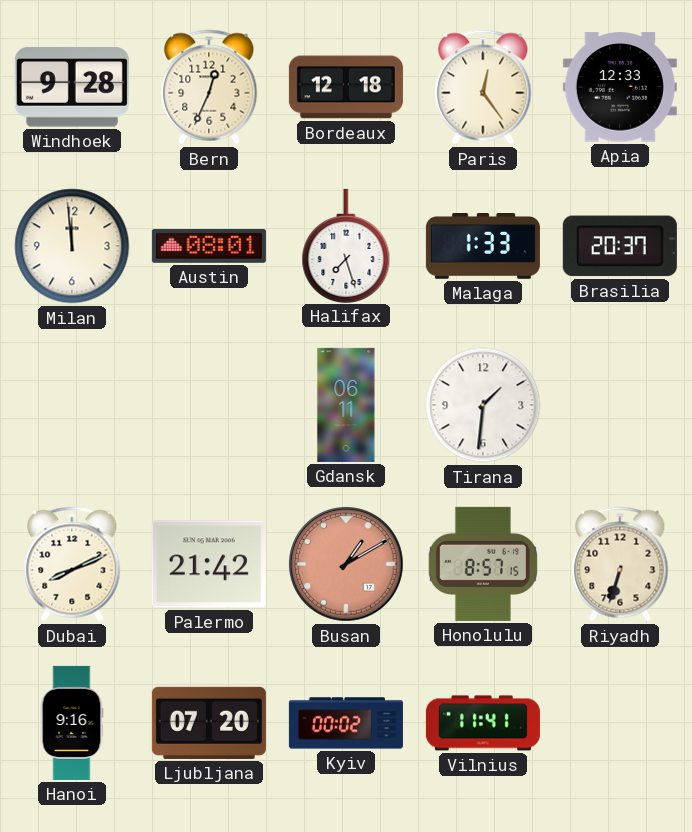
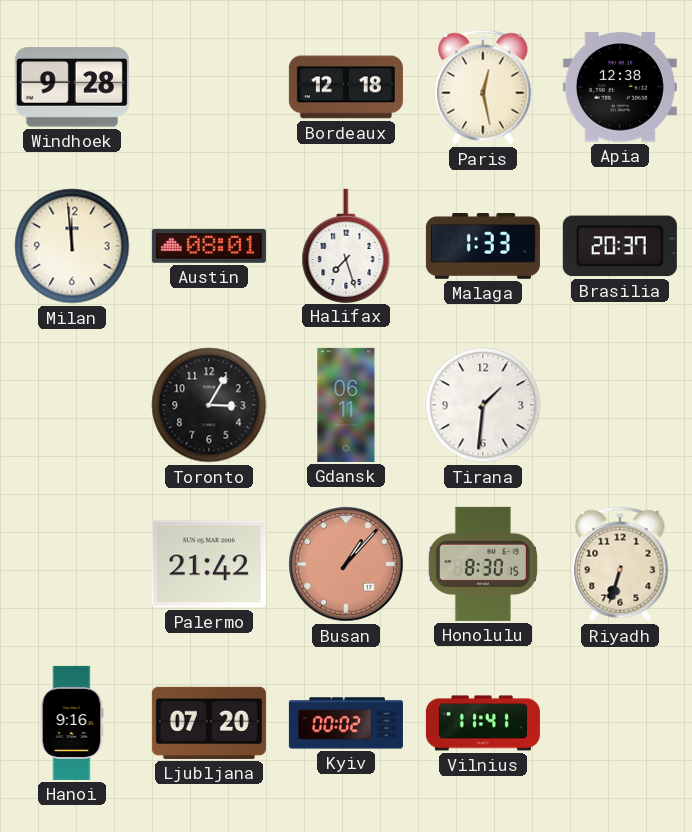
Bern: 12:34 -> none (209, 87)
Paris: 12:24 -> 12:28 (483, 87)
Apia: 12:33 -> 12:38 (620, 87)
Toronto: none -> 3:05 (209, 405)
Dubai: 8:11 -> none (72, 564)
Busan: 1:10 -> 1:07 (347, 565)
Honolulu: 8:57 -> 8:30 (483, 564)
